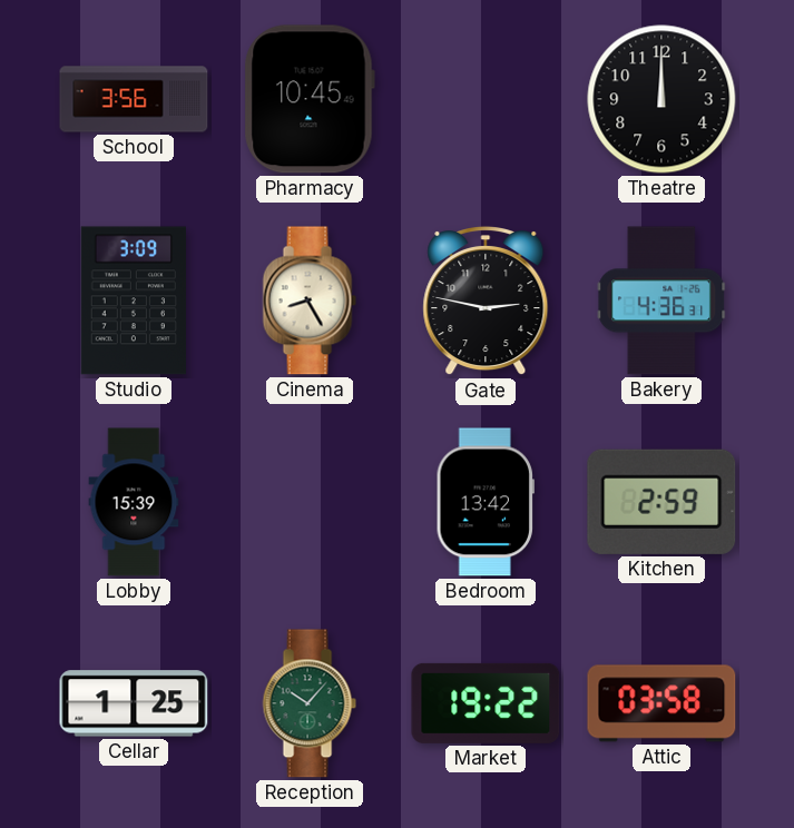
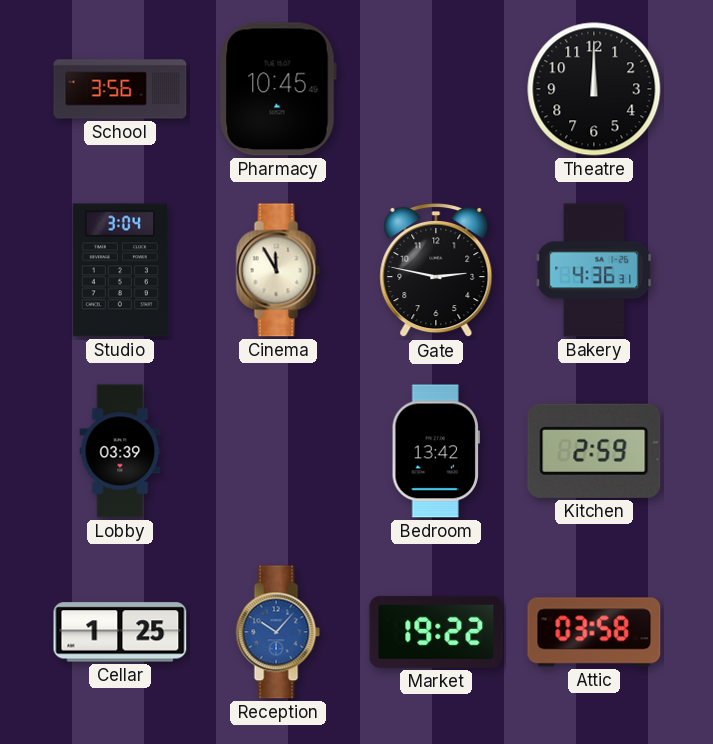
Studio: 3:09 -> 3:04 (119, 270)
Cinema: 8:25 -> 11:55 (278, 270)
Lobby: 15:39 -> 03:39 (120, 451)
Reception dial: green -> blue (278, 632)
